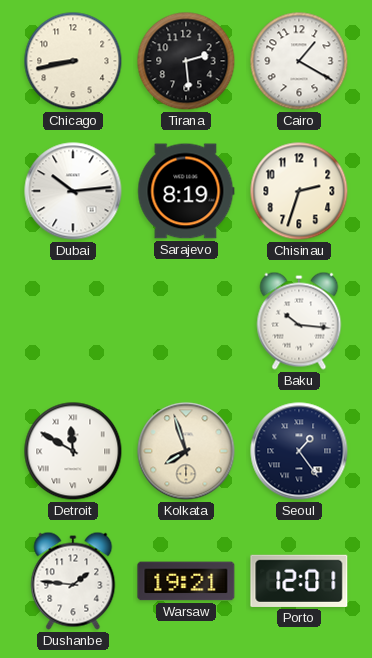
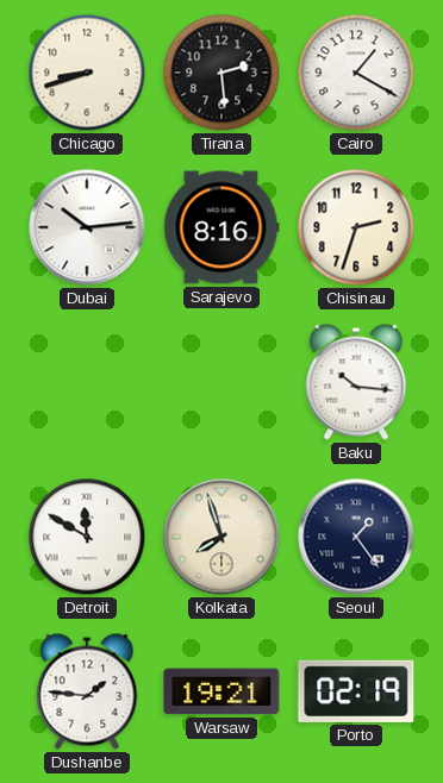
Chicago: 8:43 -> 8:42 (87, 73)
Sarajevo: 8:19 -> 8:16 (221, 227)
Porto: 12:01 -> 02:19 (356, 691)
